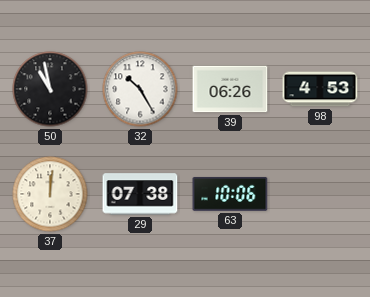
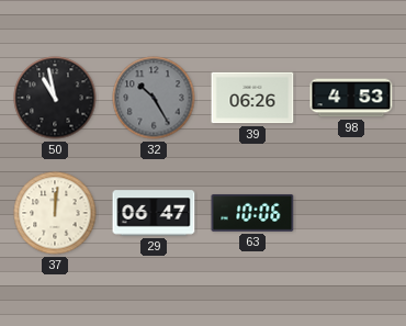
32 dial: white -> grey (154, 98)
29: 07:38 -> 06:47 (154, 213)
